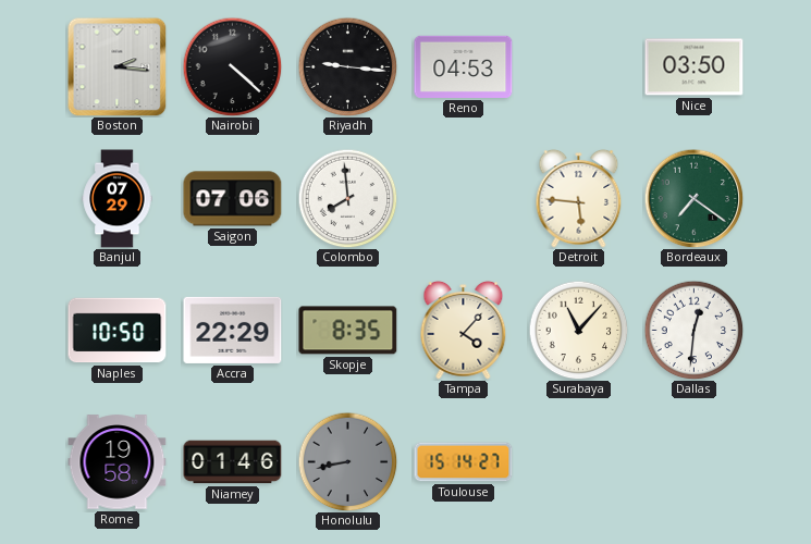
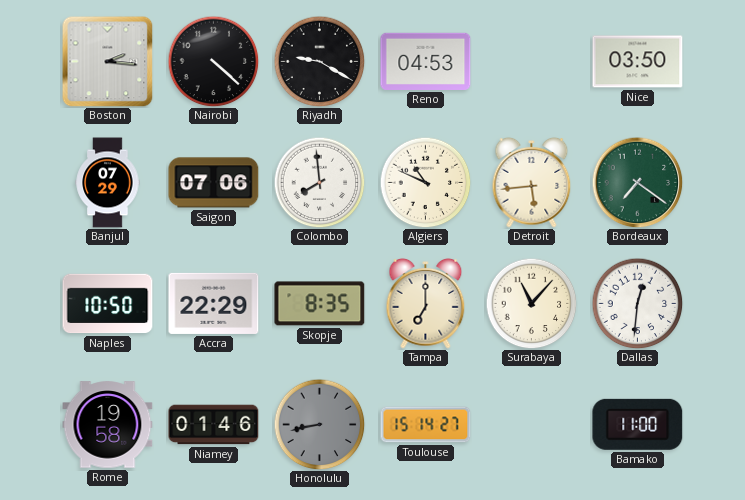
Riyadh: 9:16 -> 9:20 (319, 61)
Algiers: none -> 10:49 (425, 182)
Detroit: 5:46 -> 5:44 (532, 183)
Tampa: 4:07 -> 7:00 (426, 304)
Bamako: none -> 11:00 (638, 424)
